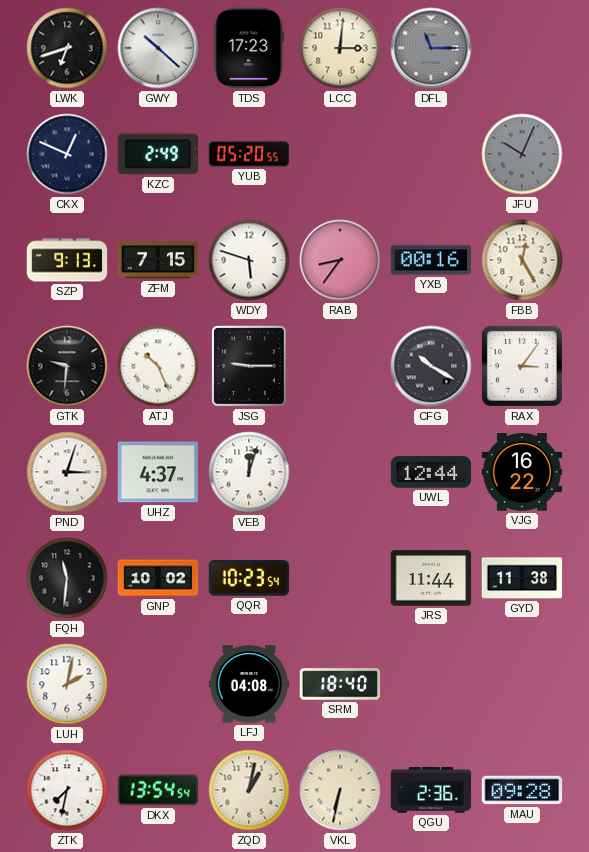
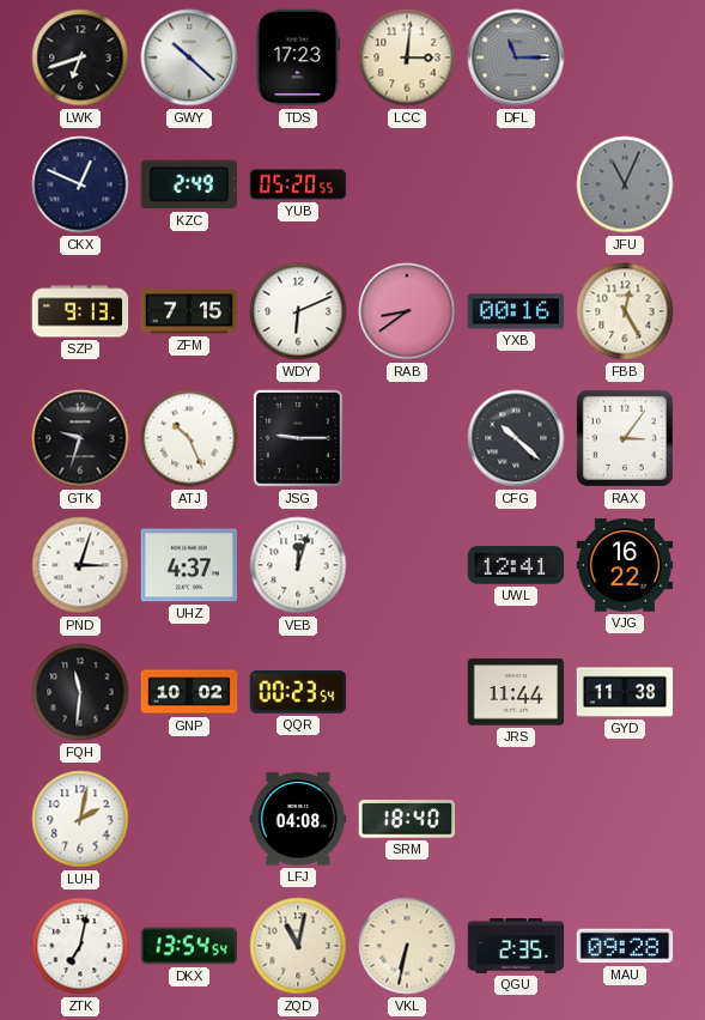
JFU: 10:04 -> 11:04 (625, 184)
WDY: 5:48 -> 6:11 (298, 311)
RAB: 8:36 -> 8:39 (407, 311)
GTK: 9:31 -> 9:33 (80, 438)
CFG: 10:20 -> 10:22 (516, 438)
UWL: 12:44 -> 12:41 (516, 565)
QQR: 10:23 -> 00:23 (298, 693)
ZTK: 7:32 -> 7:02 (80, 946)
ZQD: 1:02 -> 11:02 (298, 946)
QGU: 2:36 -> 2:35 (516, 946)
